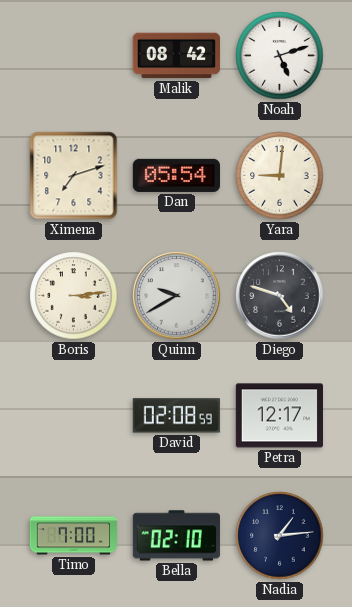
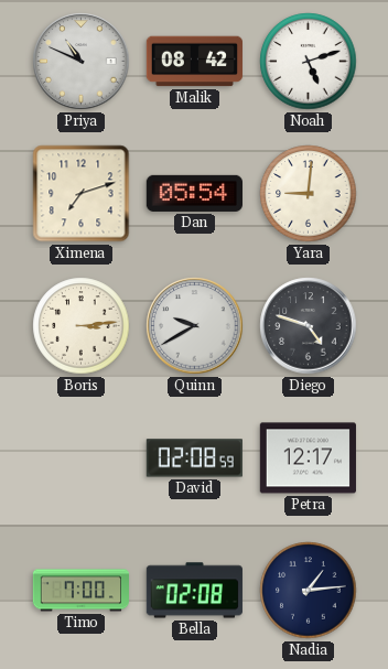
Priya: none -> 10:49 (82, 62)
Bella: 02:10 -> 02:08 (194, 591)
